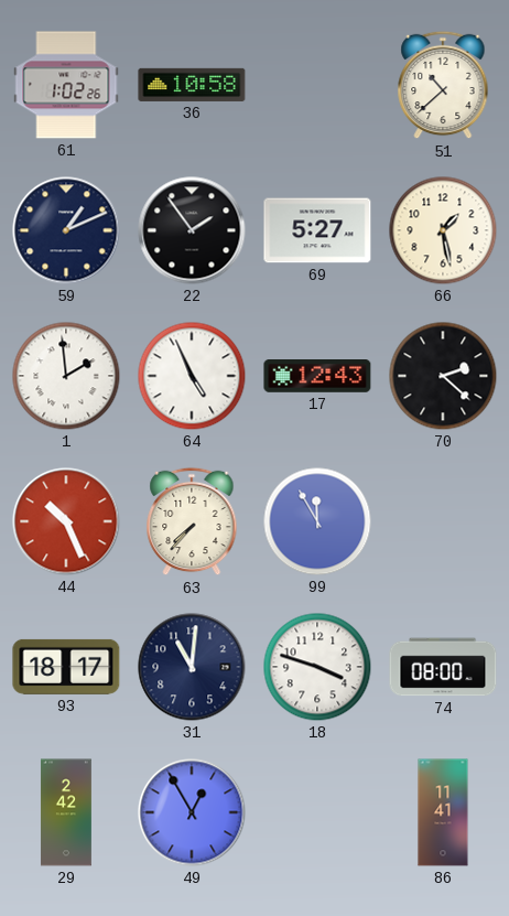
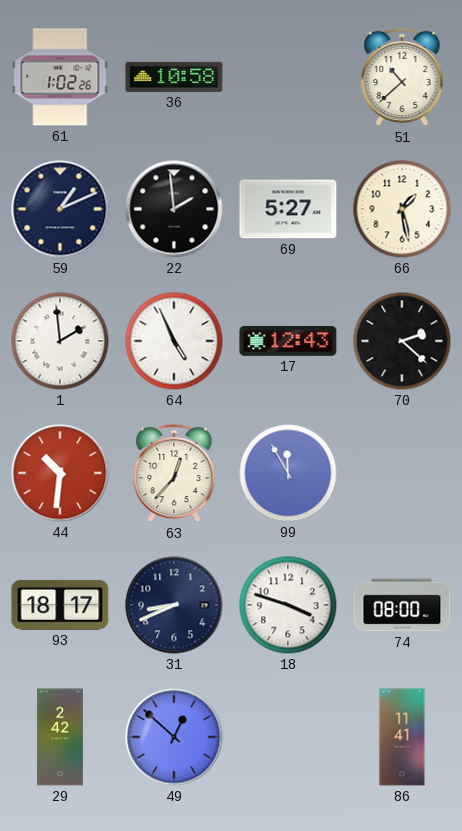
22: 1:54 -> 1:59 (174, 209)
44: 10:26 -> 10:31 (60, 473)
63: 7:37 -> 12:37 (174, 473)
31: 11:01 -> 8:41 (174, 605)
49: 12:55 -> 12:52 (174, 737)
